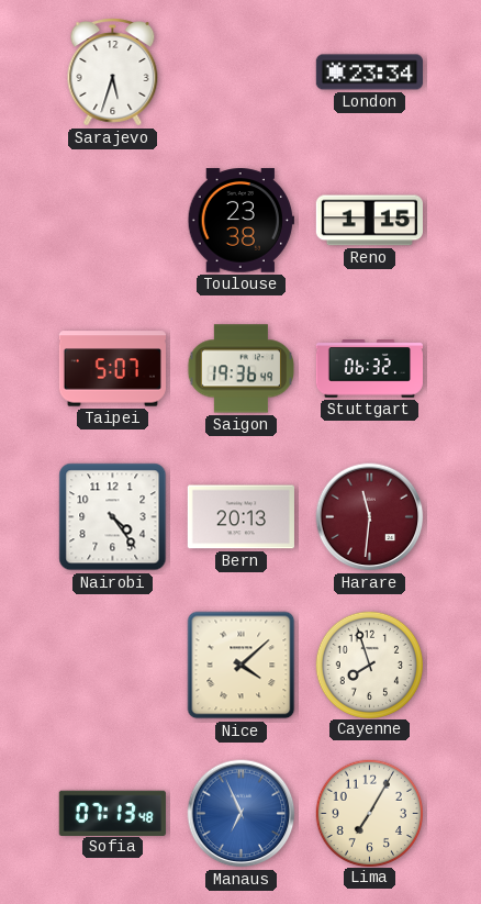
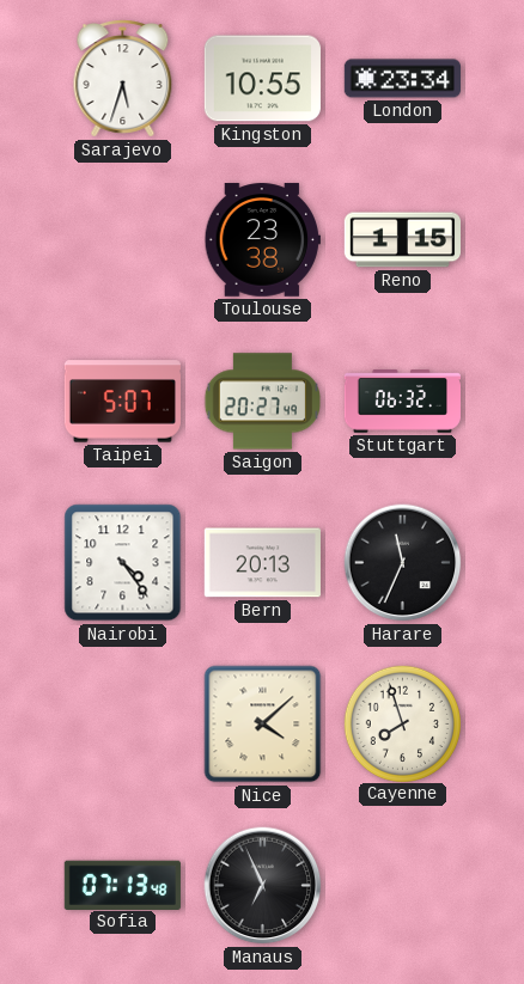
Kingston: none -> 10:55 (262, 79)
Saigon: 19:36 -> 20:27 (263, 402)
Harare: 11:31 -> 11:34 (403, 563)
Harare dial: burgundy -> black (403, 563)
Manaus dial: blue -> black (263, 886)
Lima: 7:05 -> none (369, 813)
